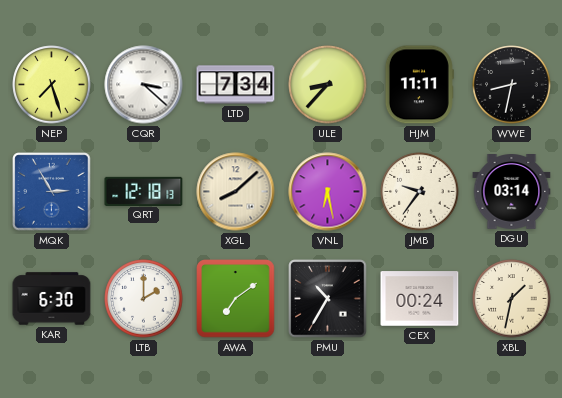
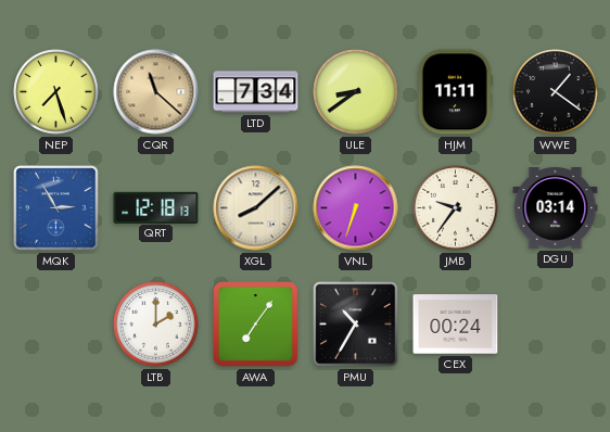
CQR: 3:22 -> 11:22 (156, 92)
CQR dial: white -> champagne (156, 92)
ULE: 8:37 -> 8:39 (356, 92)
WWE: 8:32 -> 1:21 (556, 92)
VNL: 6:28 -> 6:33 (356, 208)
KAR: 6:30 -> none (52, 299)
AWA: 7:09 -> 7:06 (256, 325)
XBL: 1:32 -> none (512, 299)
